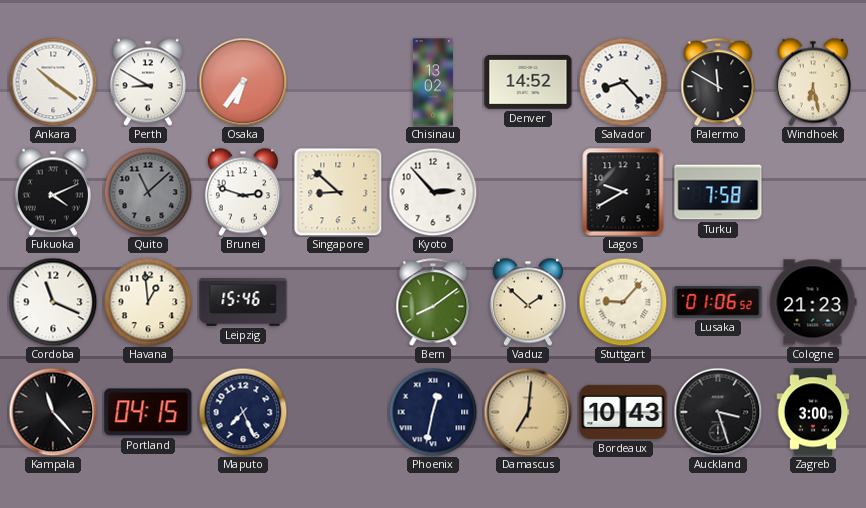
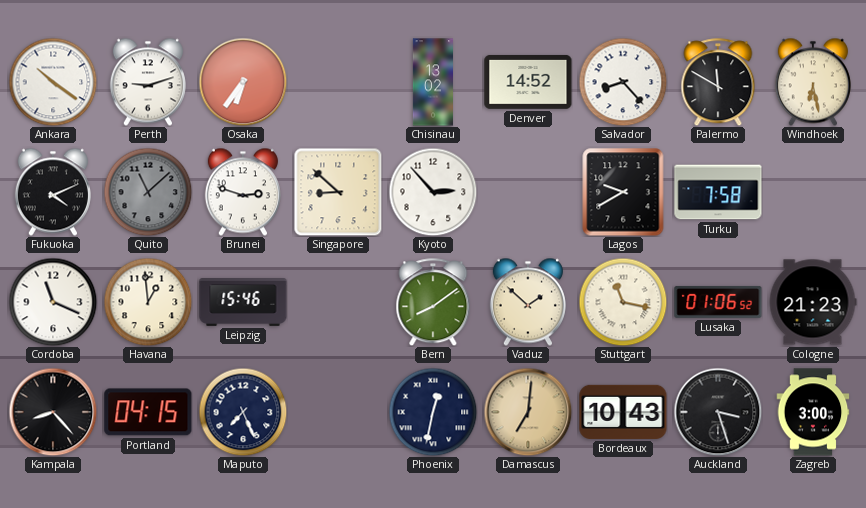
Perth: 8:50 -> 9:12 (148, 82)
Stuttgart: 9:07 -> 11:17 (623, 302)
Kampala: 11:23 -> 8:23 (53, 412)
